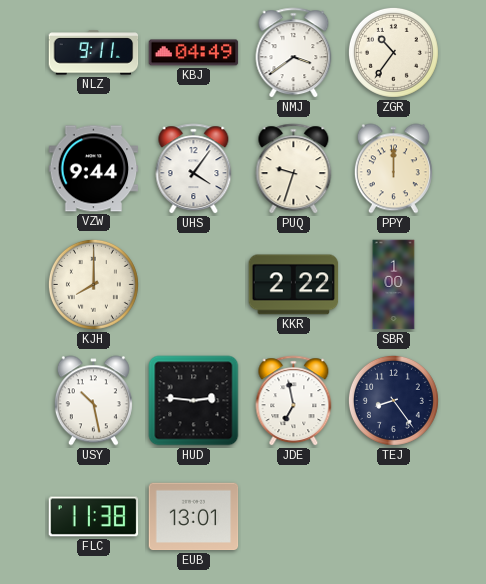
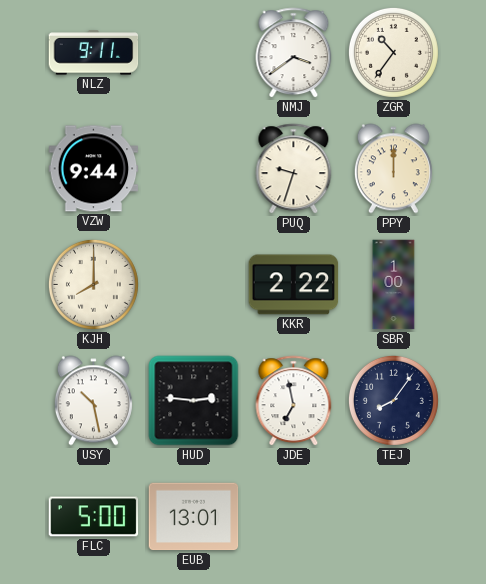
KBJ: 04:49 -> none (194, 53)
UHS: 4:06 -> none (194, 169)
TEJ: 8:24 -> 8:06 (393, 400)
FLC: 11:38 -> 5:00 (94, 517)
